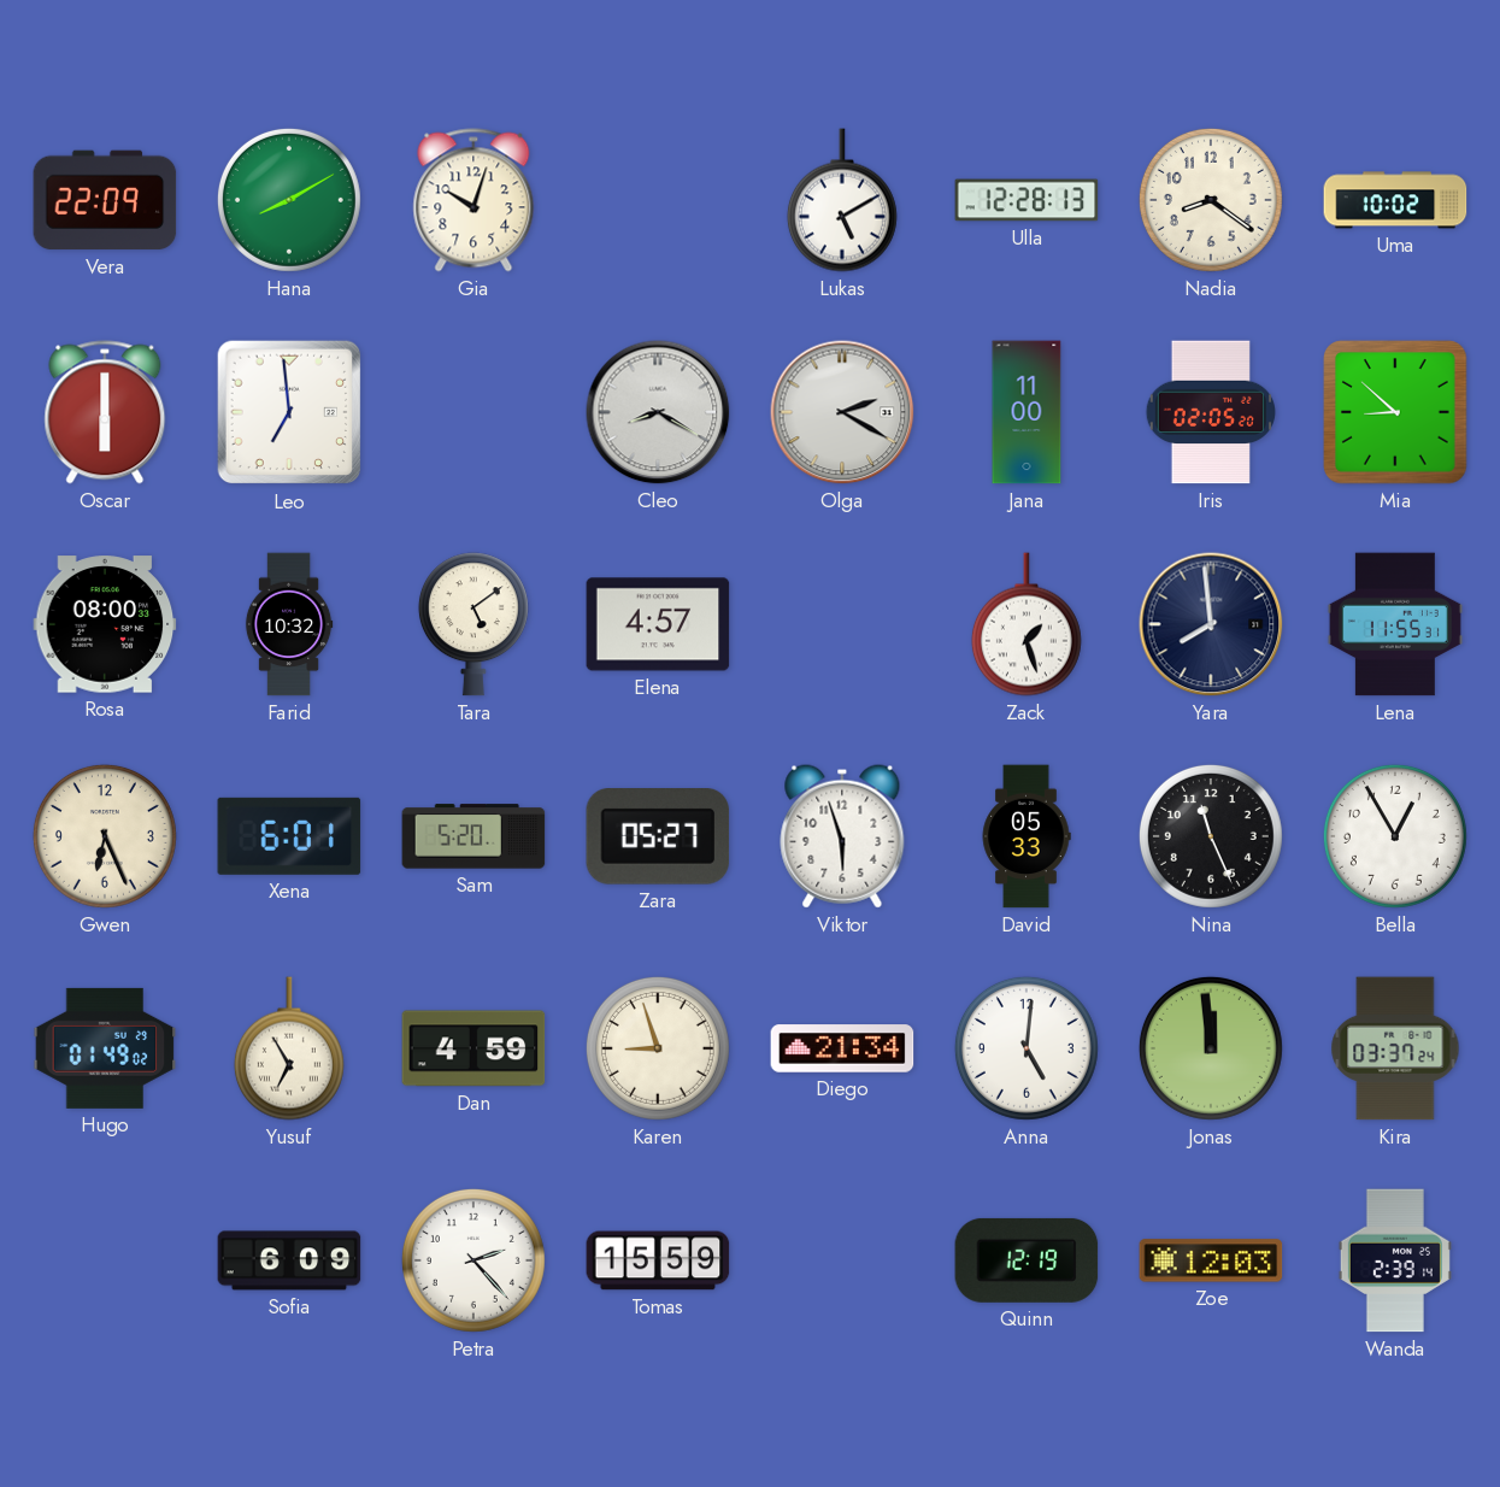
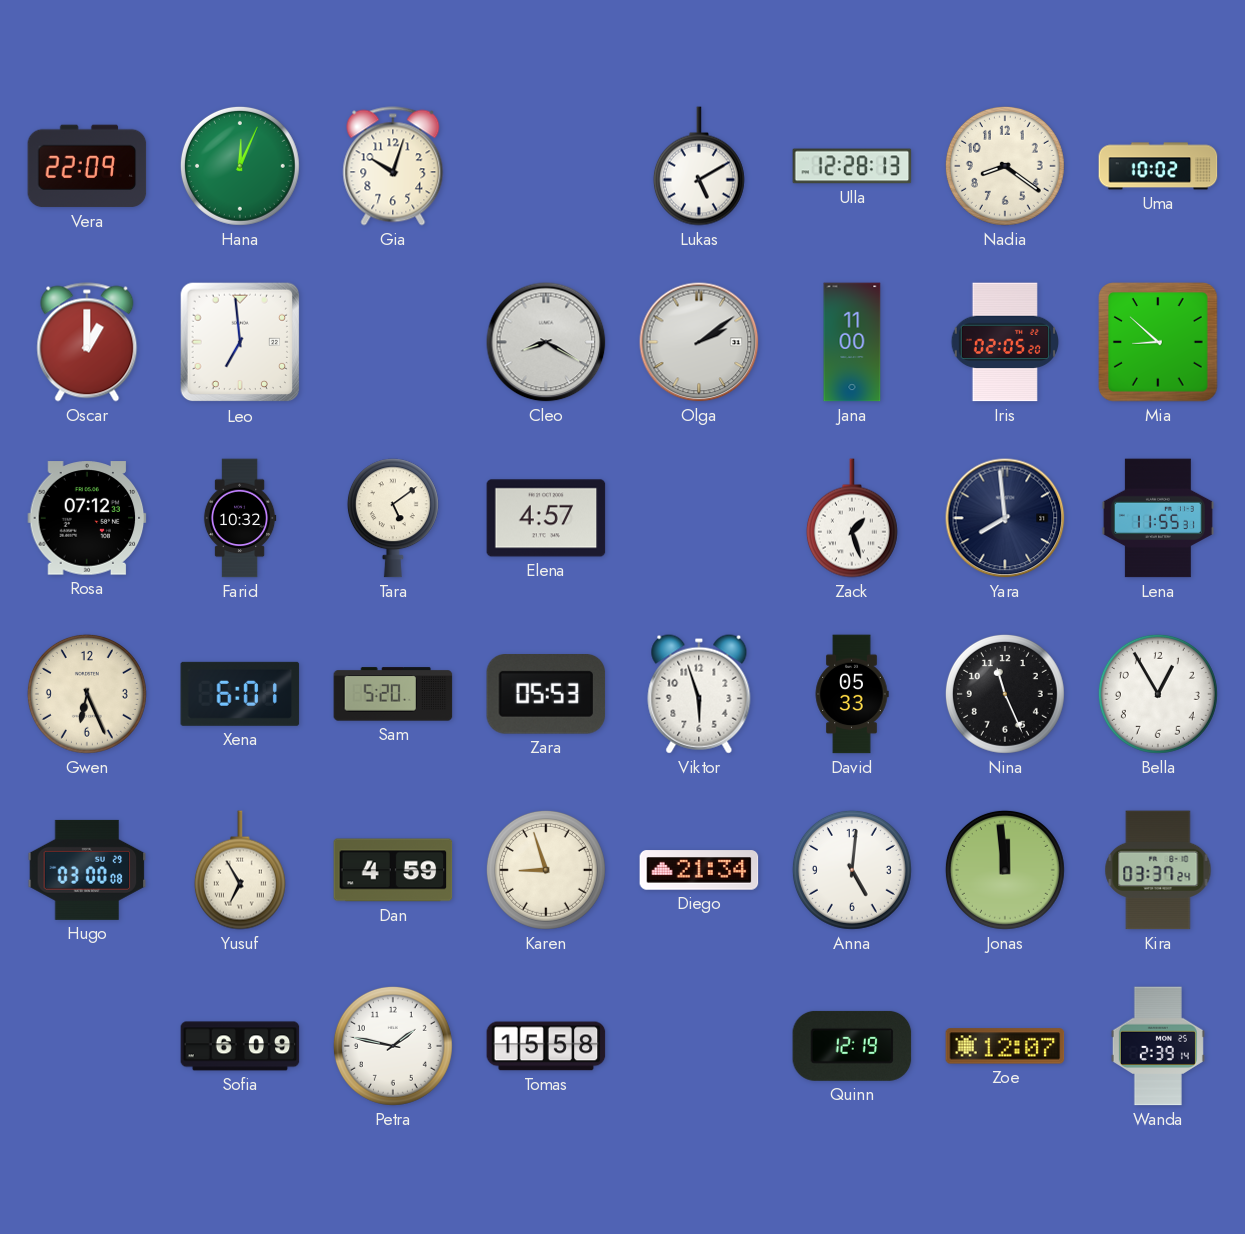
Hana: 8:10 -> 12:04 (240, 166)
Oscar: 6:00 -> 1:00 (87, 342)
Olga: 2:20 -> 2:09 (699, 342)
Rosa: 08:00 -> 07:12 (87, 518)
Zara: 05:27 -> 05:53 (546, 695)
Hugo: 01:49 -> 03:00 (87, 870)
Petra: 2:23 -> 1:47 (393, 1046)
Tomas: 15:59 -> 15:58 (546, 1046)
Zoe: 12:03 -> 12:07 (1005, 1046)
